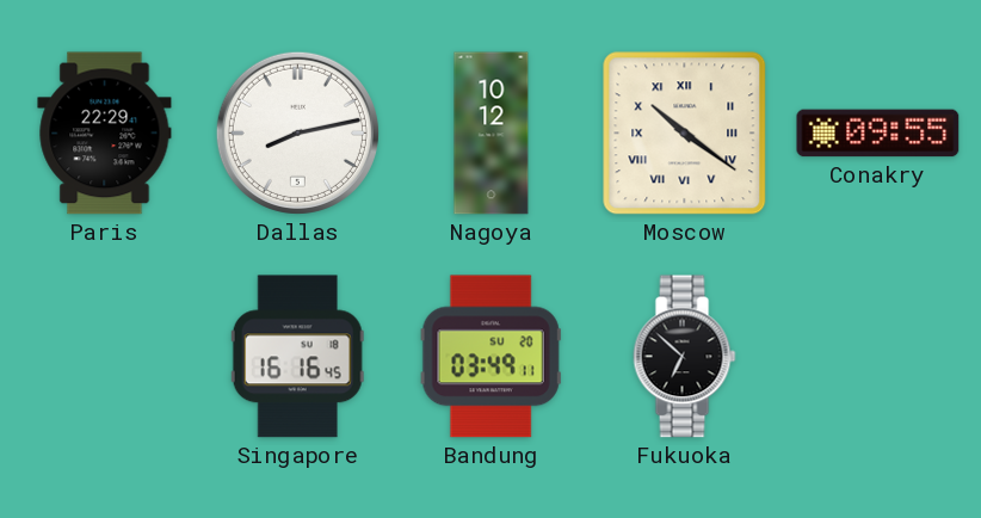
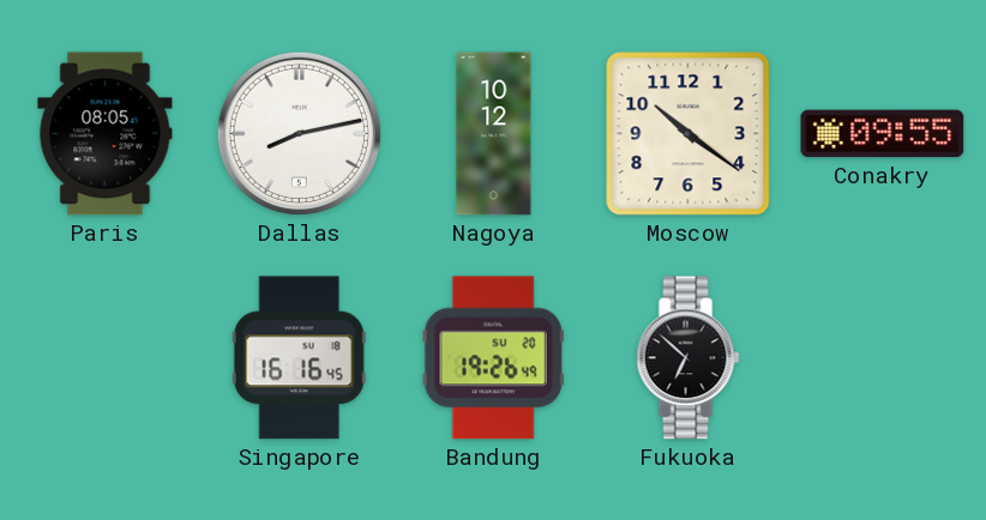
Paris: 22:29 -> 08:05 (106, 134)
Moscow numerals: Roman -> Arabic (689, 134)
Bandung: 03:49 -> 19:26 (493, 358)
